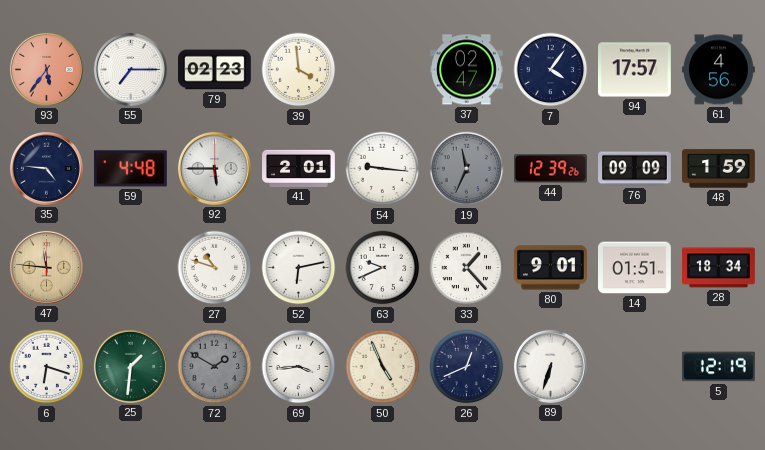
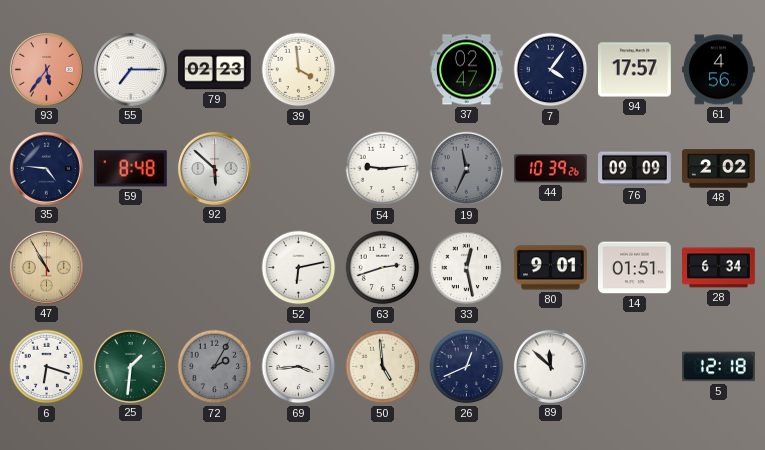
59: 4:48 -> 8:48 (130, 169)
92: 5:45 -> 5:52 (214, 168)
41: 2:01 -> none (299, 168)
54: 9:16 -> 9:14 (383, 169)
44: 12:39 -> 10:39 (551, 169)
48: 1:59 -> 2:02 (719, 169)
47: 11:46 -> 10:55 (46, 267)
27: 10:48 -> none (215, 268)
63: 9:41 -> 2:42 (383, 268)
33: 1:23 -> 12:28 (467, 268)
28: 18:34 -> 6:34 (719, 268)
72: 1:50 -> 2:05 (215, 367)
50: 4:56 -> 4:59 (383, 367)
89: 6:33 -> 11:52 (550, 366)
5: 12:19 -> 12:18 (719, 367)
